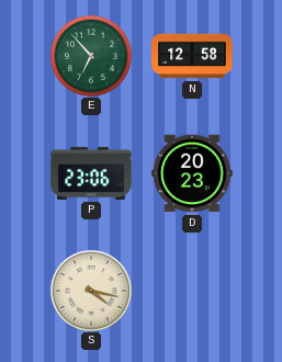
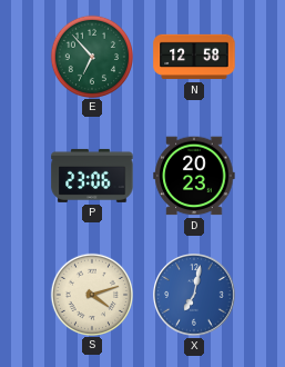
S: 4:17 -> 4:12 (91, 294)
X: none -> 7:02 (194, 295)
